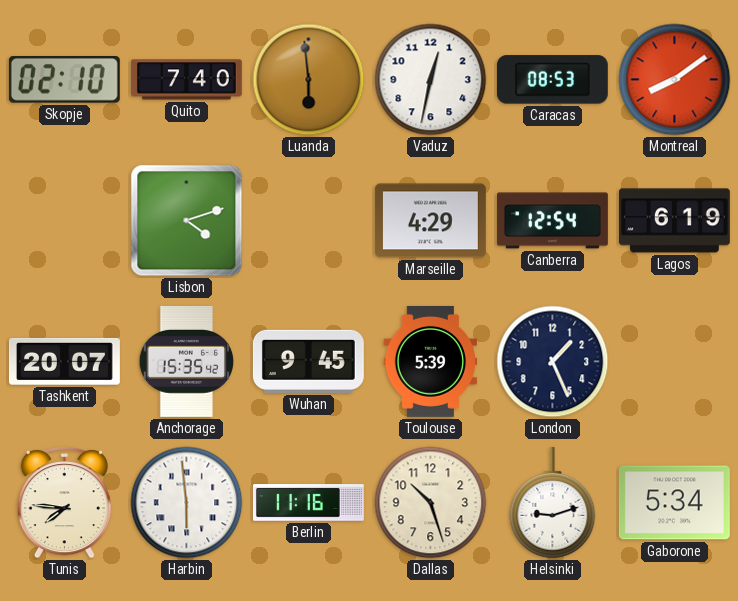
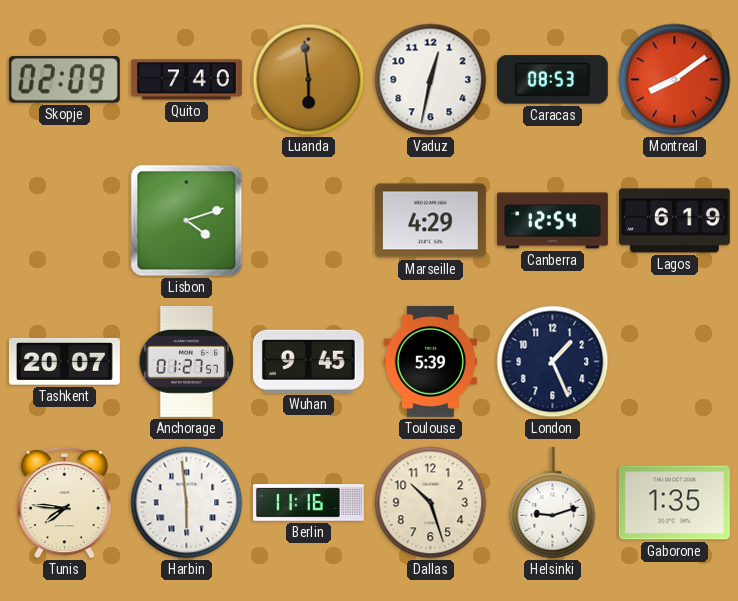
Skopje: 02:10 -> 02:09 (64, 80)
Anchorage: 15:35 -> 01:27 (186, 361)
Gaborone: 5:34 -> 1:35 (674, 503)
